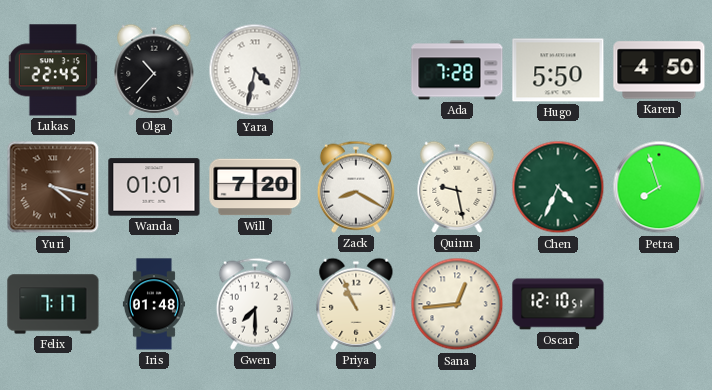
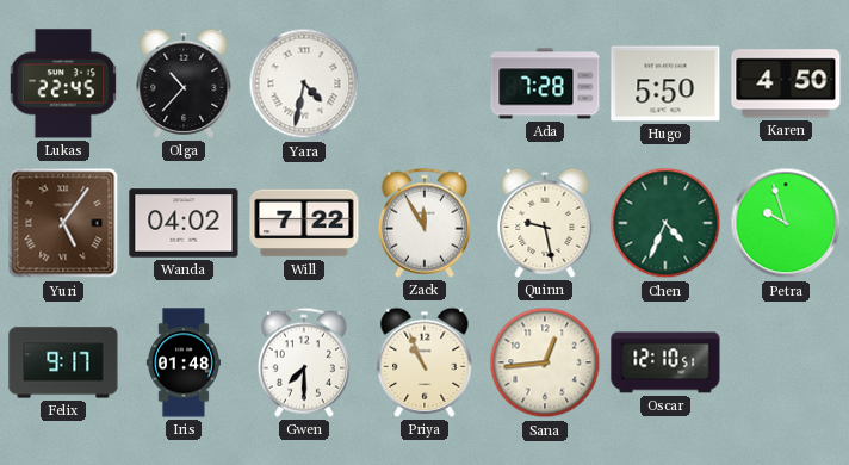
Yuri: 4:17 -> 5:06 (63, 223)
Wanda: 01:01 -> 04:02 (184, 223)
Will: 7:20 -> 7:22 (304, 223)
Zack: 8:20 -> 11:55 (424, 223)
Petra: 7:57 -> 9:57 (786, 223)
Felix: 7:17 -> 9:17 (63, 362)
